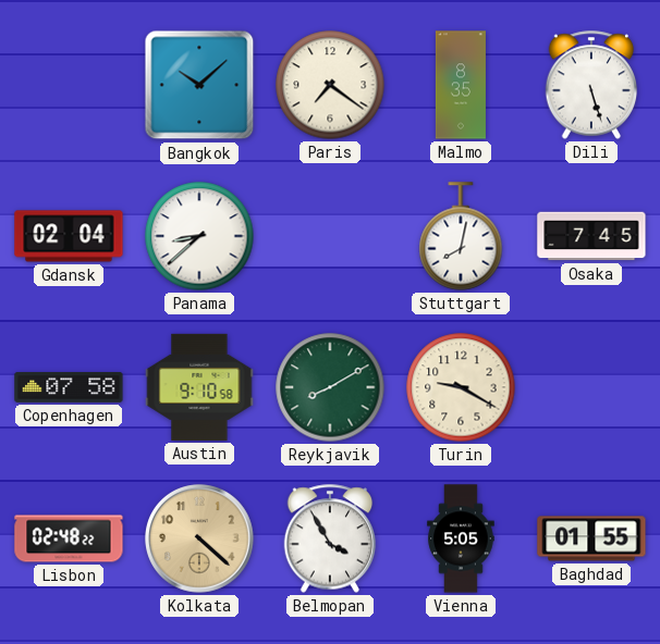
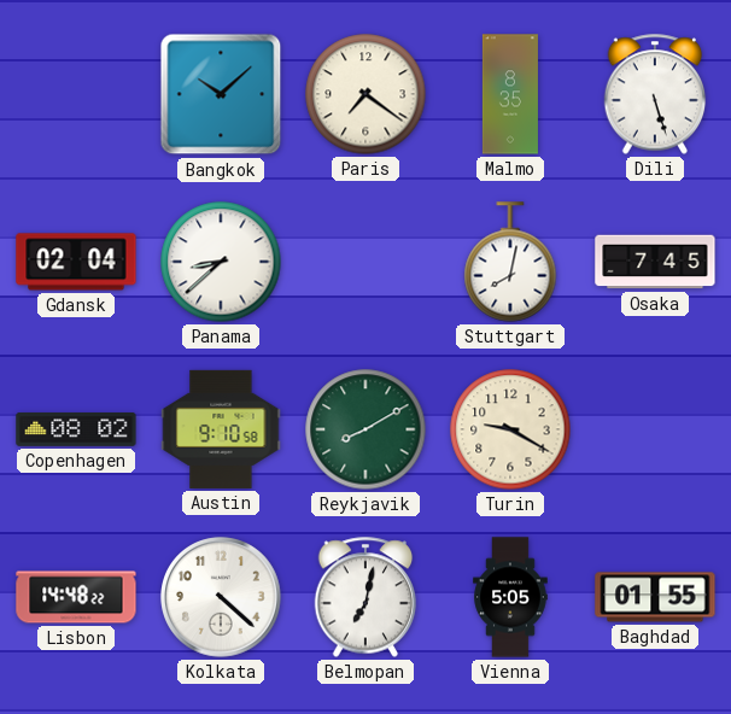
Copenhagen: 07:58 -> 08:02 (76, 431)
Lisbon: 02:48 -> 14:48 (76, 597)
Kolkata dial: champagne -> white (221, 597)
Belmopan: 3:55 -> 7:02 (366, 597)
